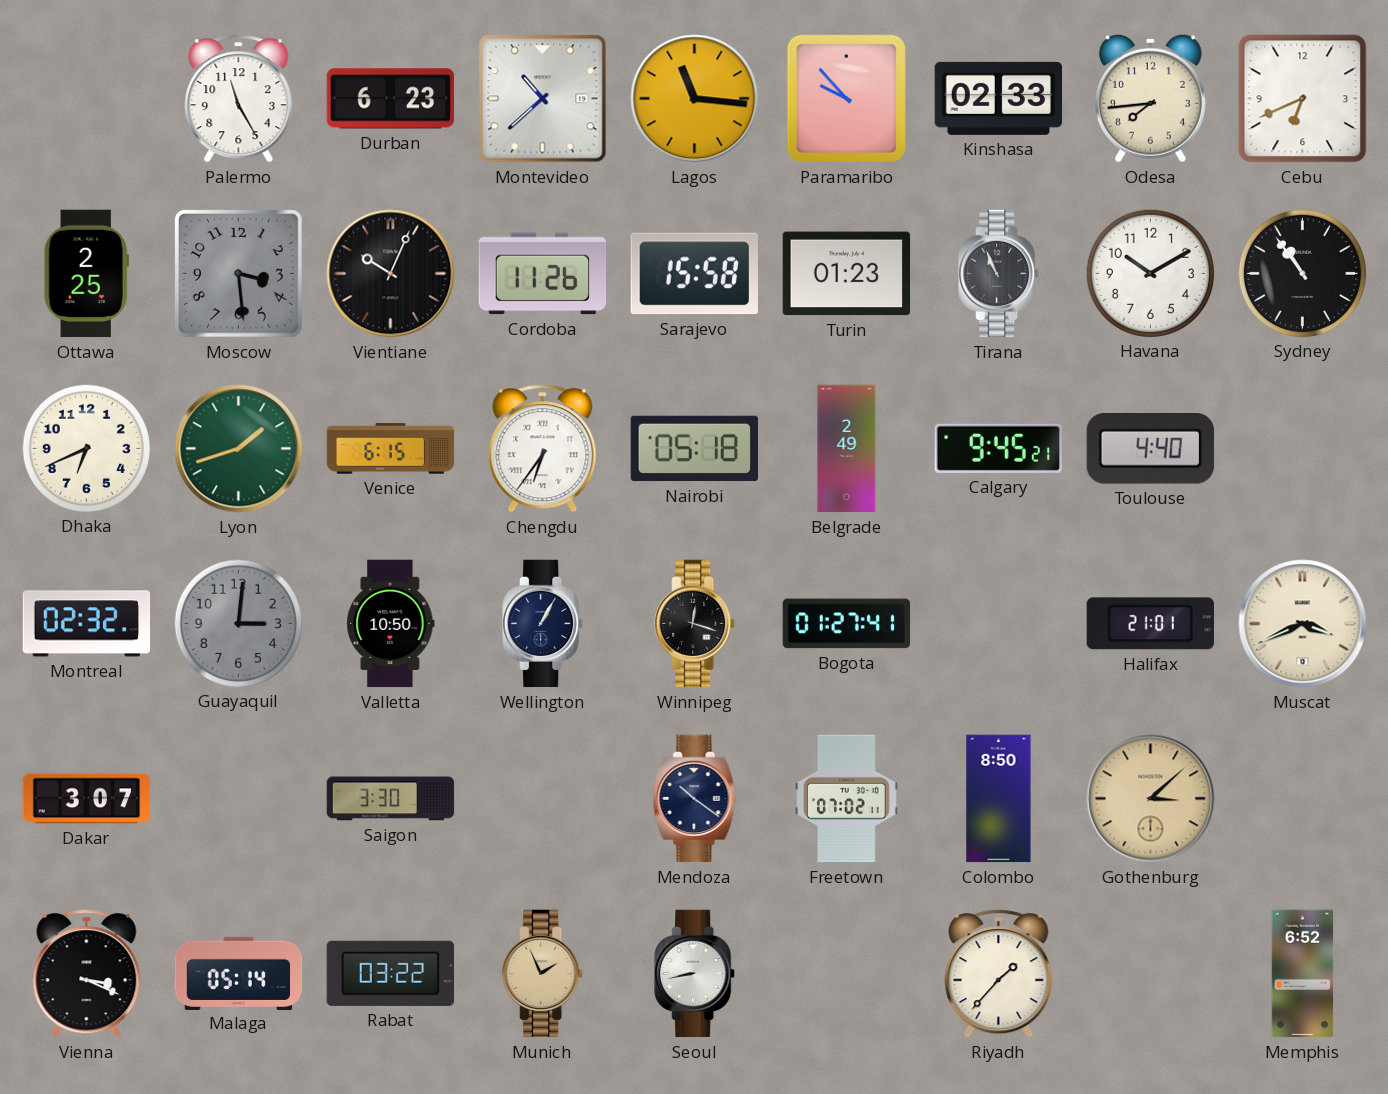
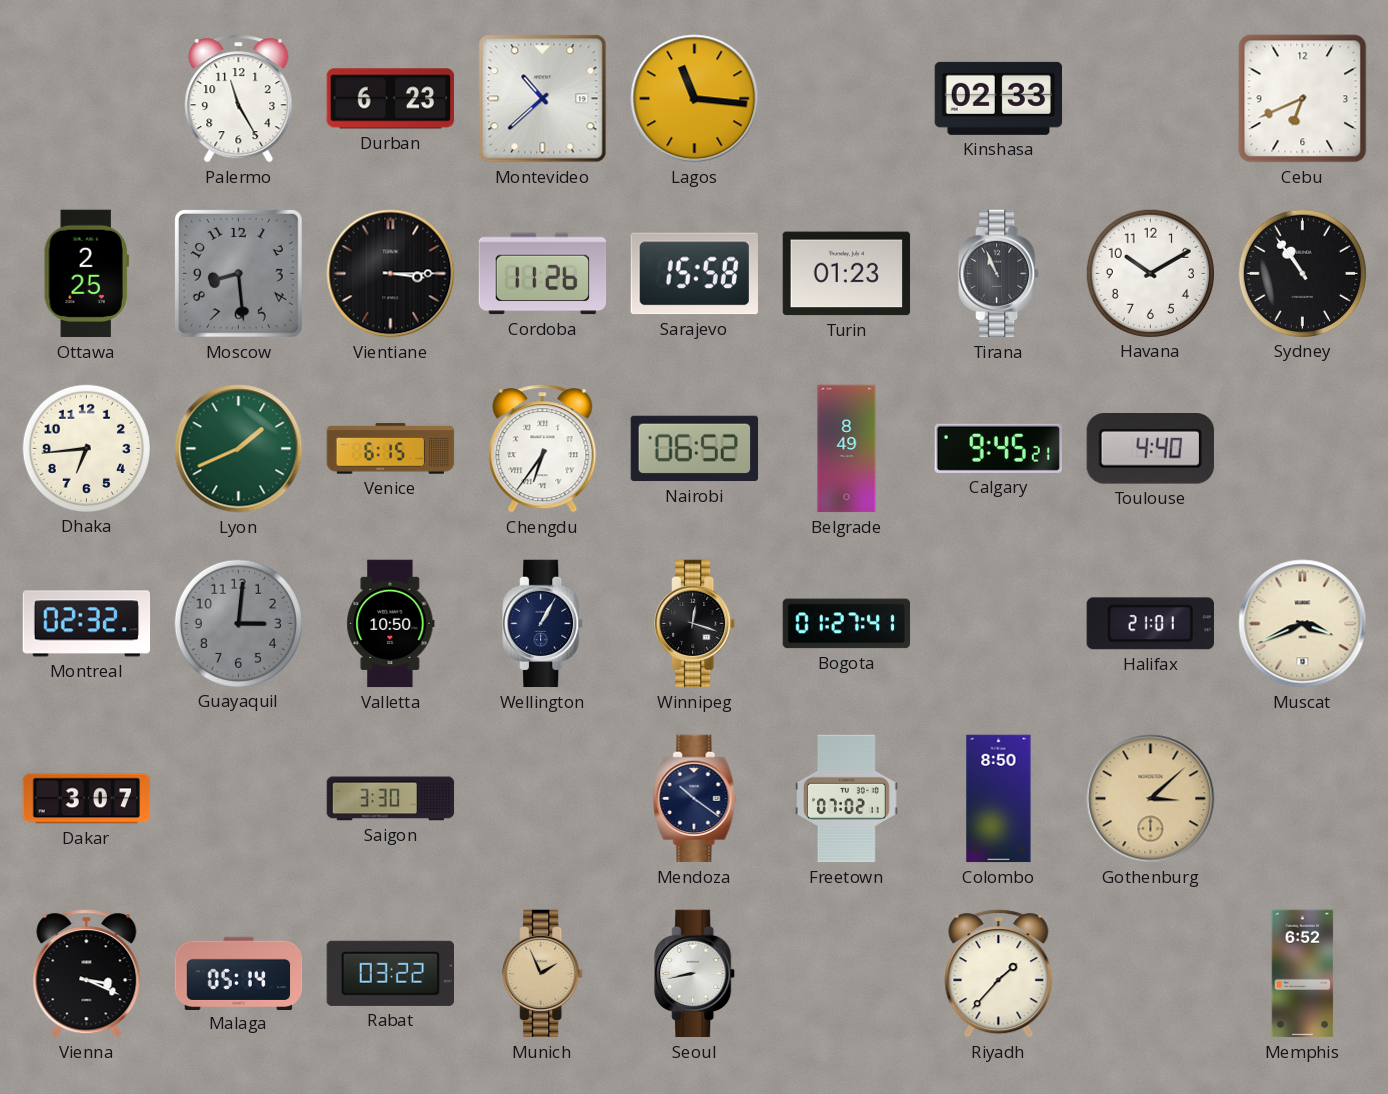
Paramaribo: 9:53 -> none (846, 98)
Odesa: 7:44 -> none (1150, 98)
Moscow: 3:29 -> 8:29 (238, 273)
Vientiane: 10:04 -> 3:15 (391, 274)
Dhaka: 6:41 -> 6:44 (86, 448)
Lyon: 1:42 -> 1:41 (239, 449)
Nairobi: 05:18 -> 06:52 (695, 449)
Belgrade: 2:49 -> 8:49 (847, 449)
